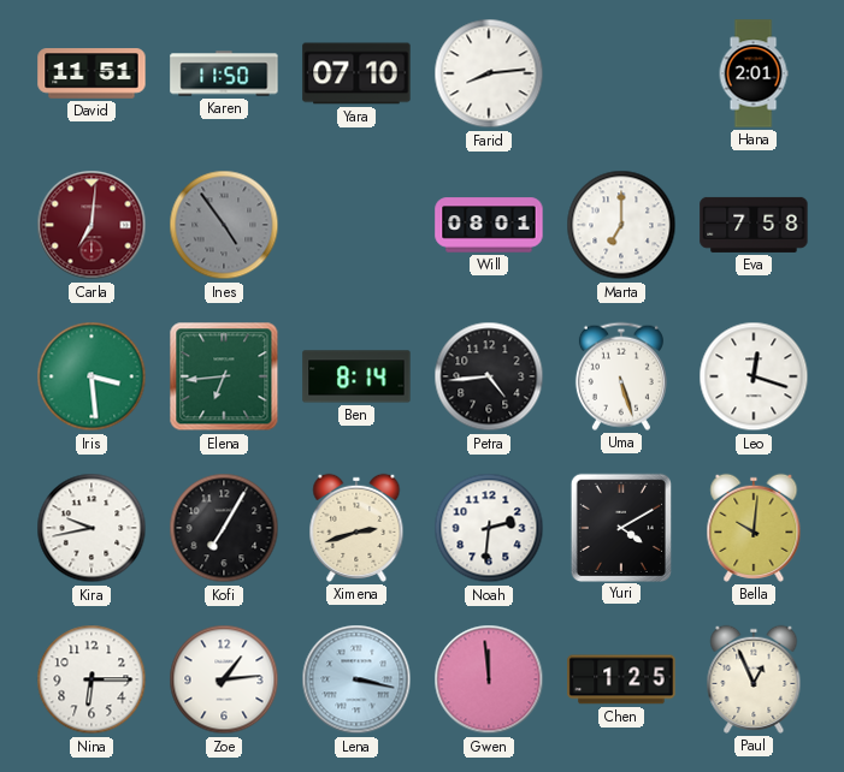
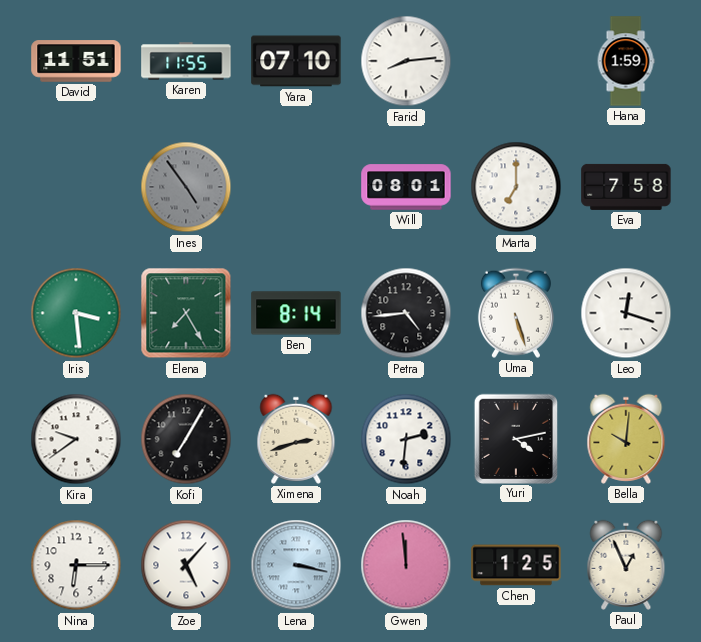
Karen: 11:50 -> 11:55 (186, 61)
Hana: 2:01 -> 1:59 (626, 61)
Carla: 7:01 -> none (92, 225)
Elena: 6:44 -> 7:25 (186, 313)
Kira: 9:43 -> 9:39 (76, 439)
Yuri: 4:10 -> 4:13 (515, 438)
Zoe: 1:14 -> 5:07 (186, 565)
